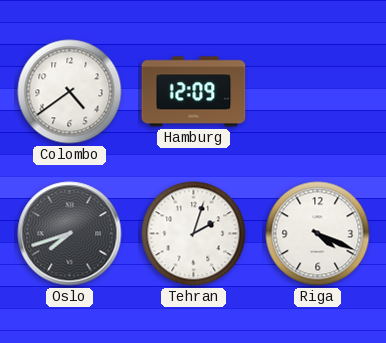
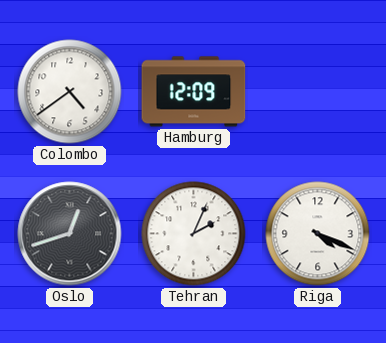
Oslo: 7:42 -> 12:42 (70, 234)
Tehran: 2:03 -> 2:04 (194, 234)
